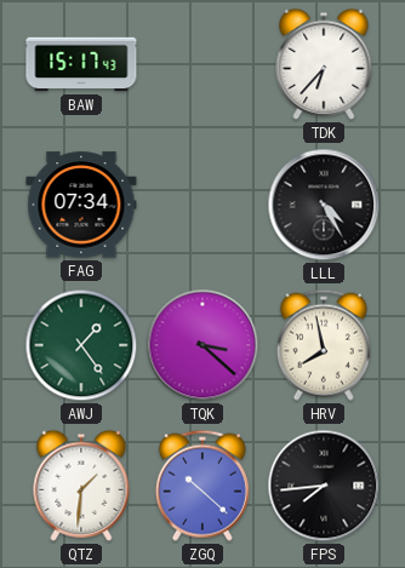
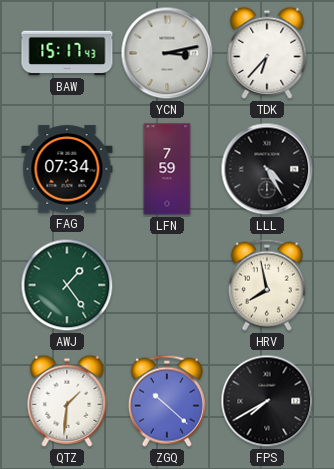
YCN: none -> 3:13 (167, 53)
LFN: none -> 7:59 (167, 169)
TQK: 3:22 -> none (202, 345)
FPS: 7:44 -> 7:40 (267, 401)
